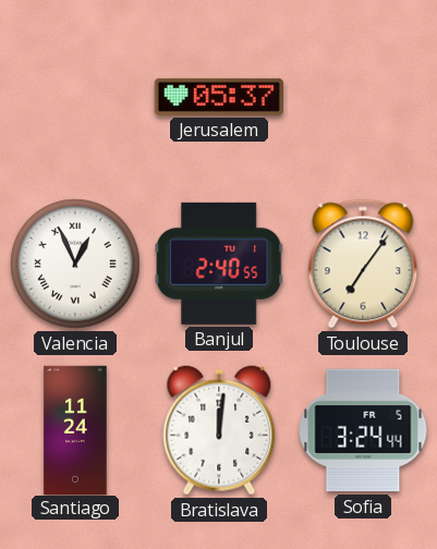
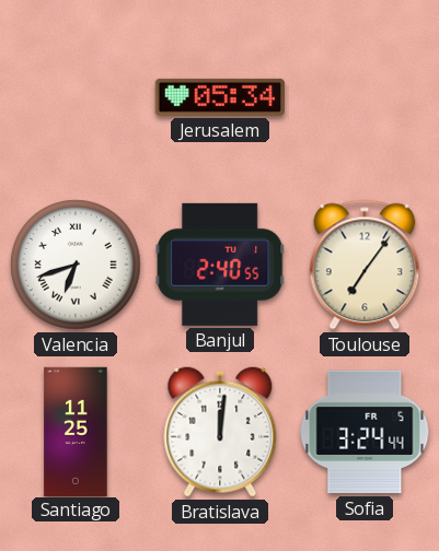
Jerusalem: 05:37 -> 05:34 (220, 97)
Valencia: 12:56 -> 6:42 (76, 265)
Santiago: 11:24 -> 11:25 (76, 431)
